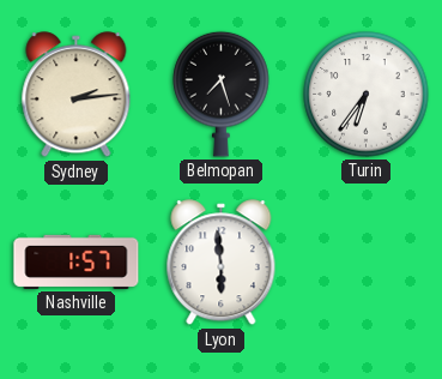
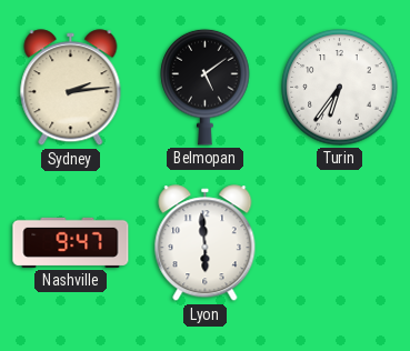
Belmopan: 7:27 -> 5:09 (206, 87)
Nashville: 1:57 -> 9:47 (71, 242)
